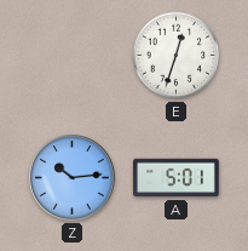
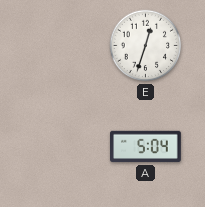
Z: 10:14 -> none (73, 178)
A: 5:01 -> 5:04 (146, 147)
